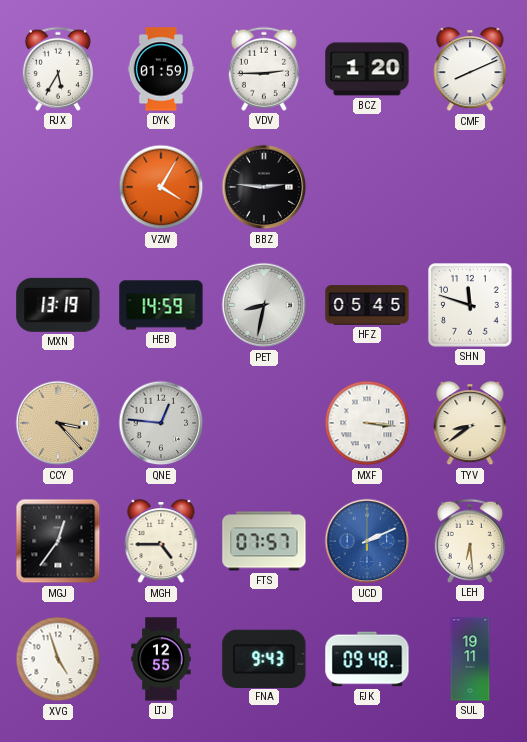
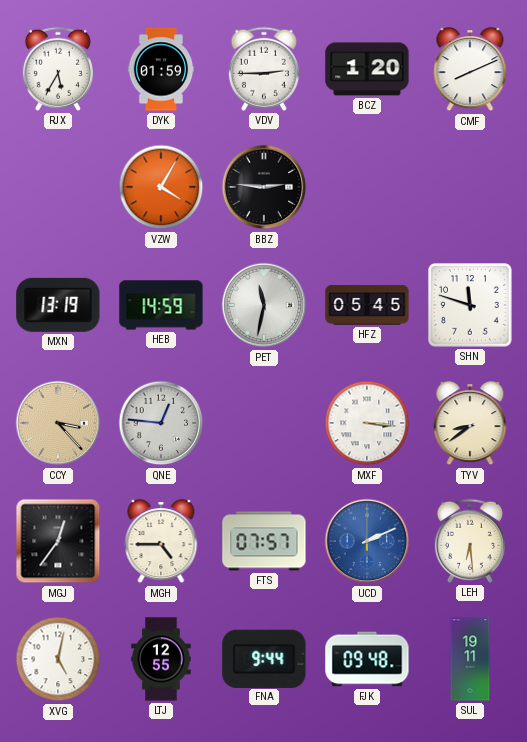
PET: 8:32 -> 11:32 (264, 305)
XVG: 4:57 -> 5:02 (58, 659)
FNA: 9:43 -> 9:44 (264, 658)
